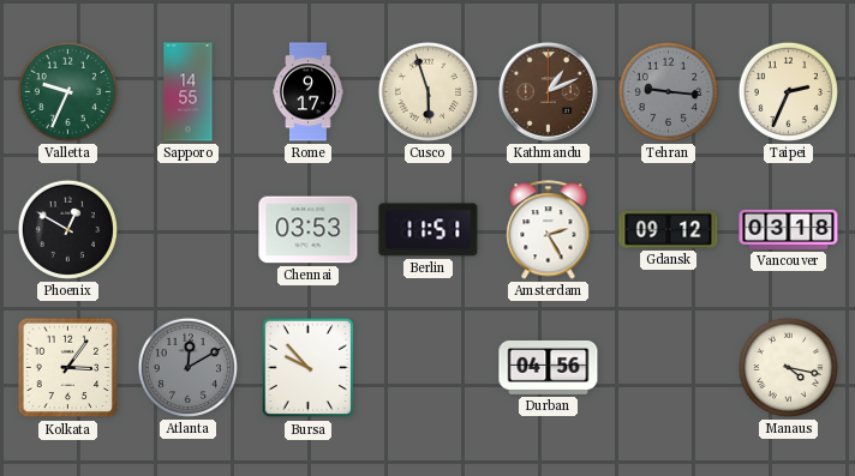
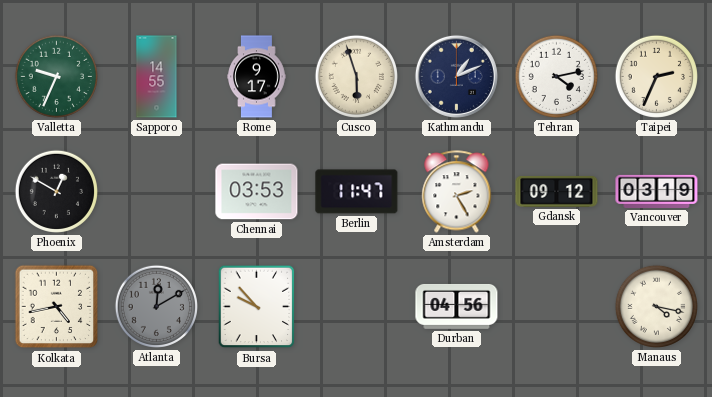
Kathmandu dial: brown -> navy (456, 76)
Tehran: 9:16 -> 4:13 (556, 76)
Tehran dial: grey -> white (556, 76)
Berlin: 11:51 -> 11:47 (357, 192)
Vancouver: 03:18 -> 03:19 (657, 191)
Kolkata: 3:06 -> 4:43 (57, 307)
